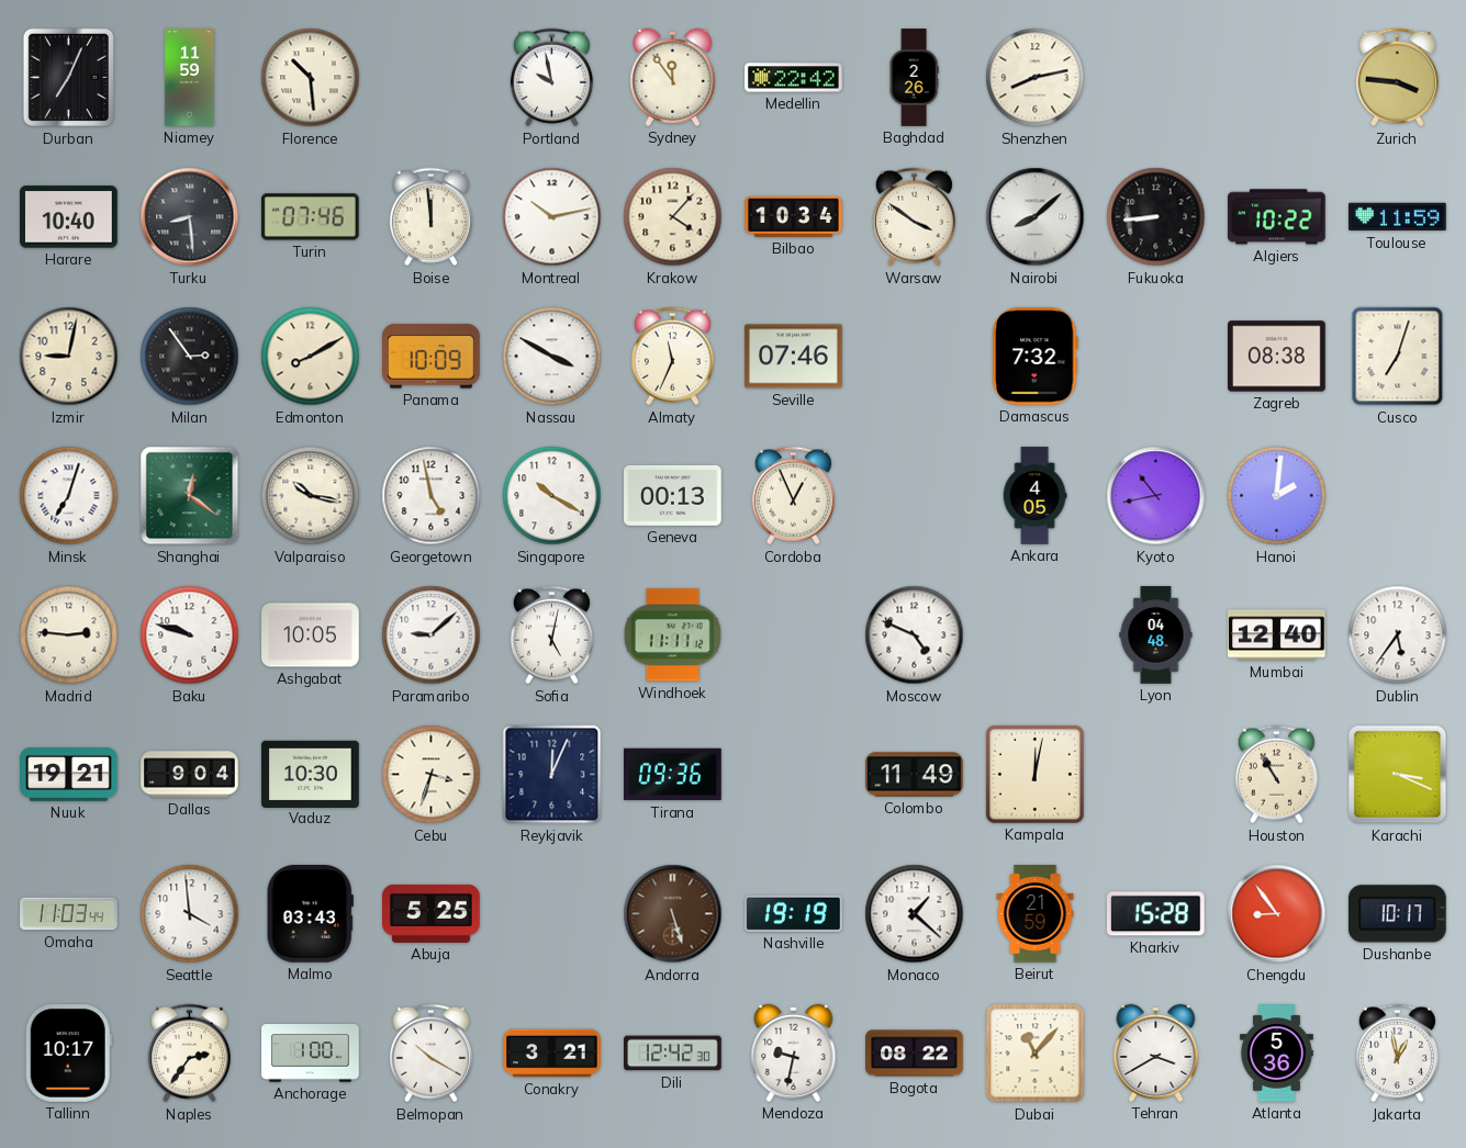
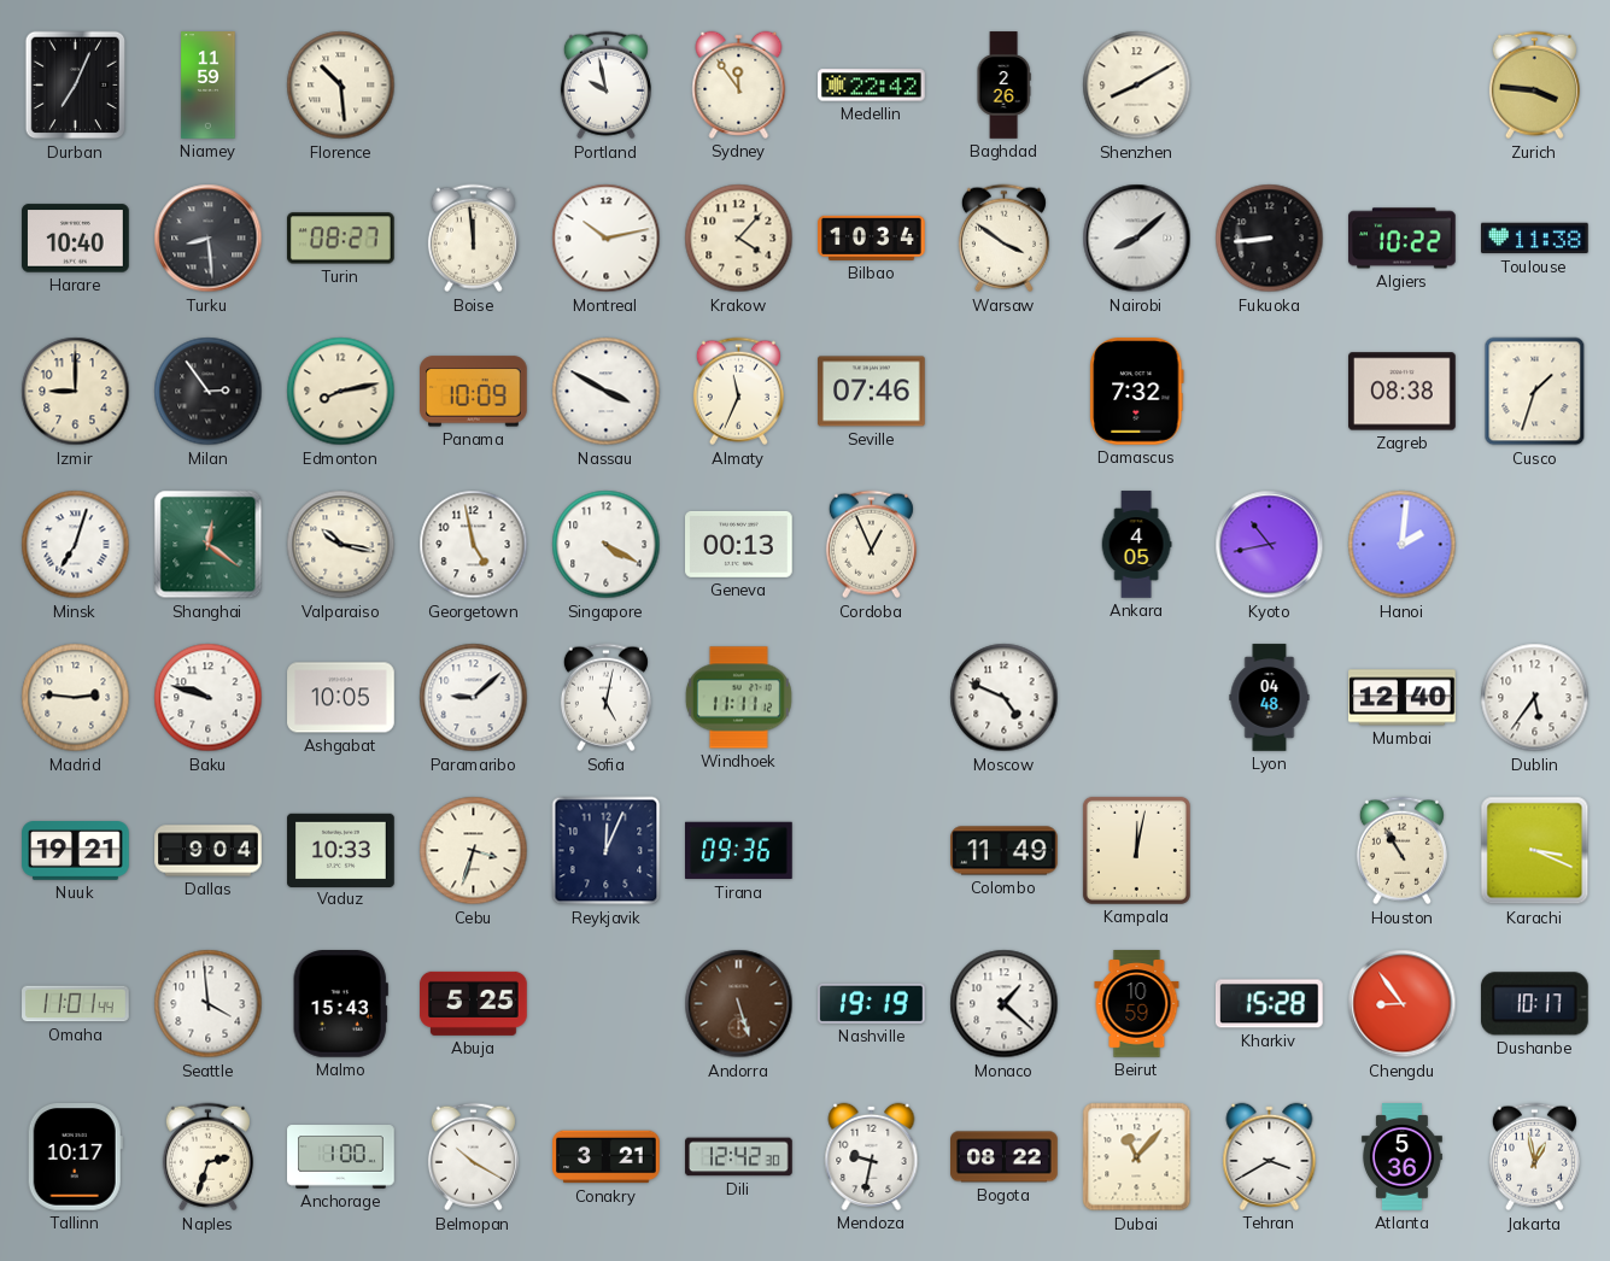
Shenzhen: 8:13 -> 8:10 (1137, 86)
Turin: 07:46 -> 08:27 (340, 239)
Toulouse: 11:59 -> 11:38 (1535, 239)
Izmir: 9:02 -> 9:00 (76, 392)
Edmonton: 8:10 -> 8:13 (341, 392)
Cusco: 7:03 -> 1:33 (1535, 392)
Singapore: 10:20 -> 4:20 (607, 545)
Vaduz: 10:30 -> 10:33 (341, 850)
Omaha: 11:03 -> 11:01 (76, 1004)
Malmo: 03:43 -> 15:43 (340, 1004)
Beirut: 21:59 -> 10:59 (1137, 1004)
Naples: 2:36 -> 2:33 (207, 1157)
